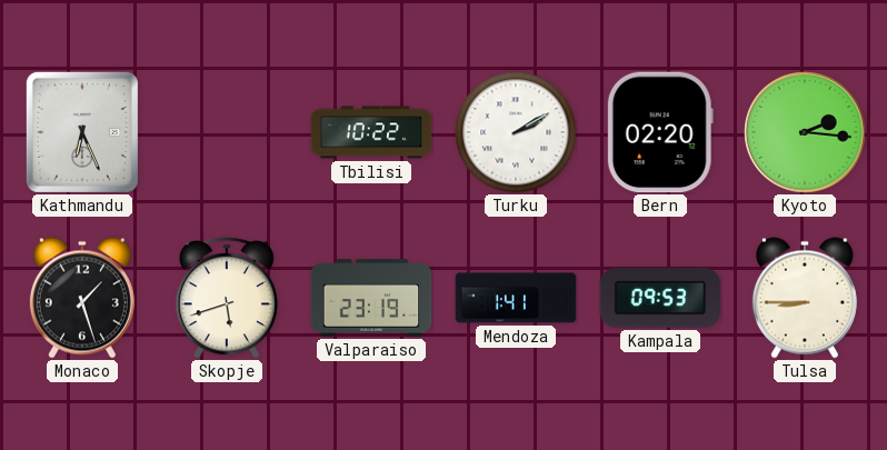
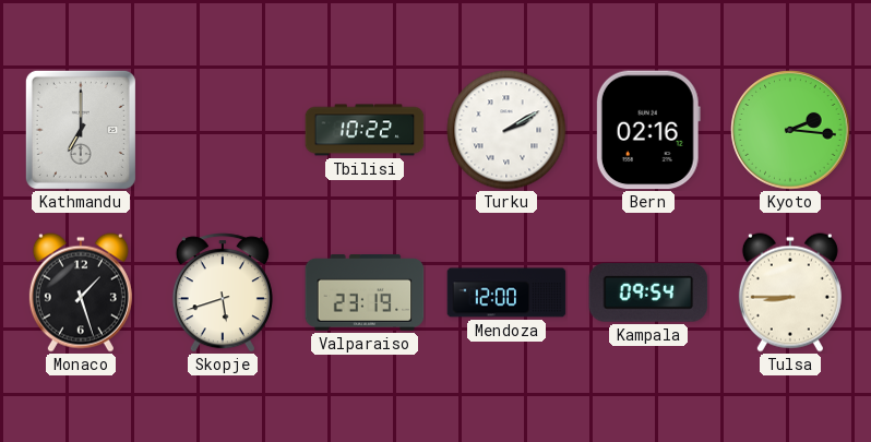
Kathmandu: 6:26 -> 7:00 (81, 130)
Bern: 02:20 -> 02:16 (648, 130)
Mendoza: 1:41 -> 12:00 (506, 292)
Kampala: 09:53 -> 09:54 (648, 292)
